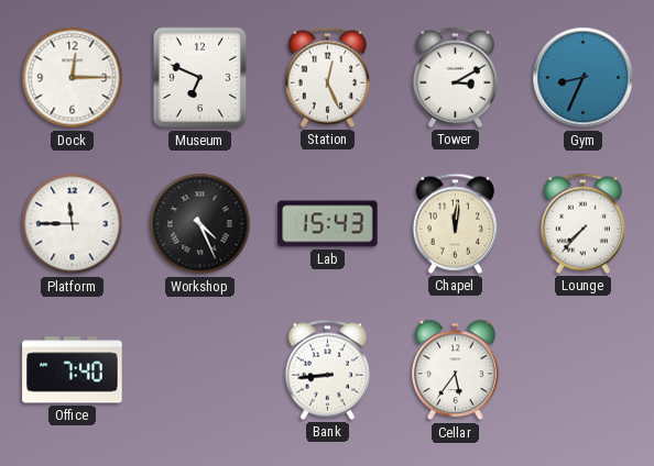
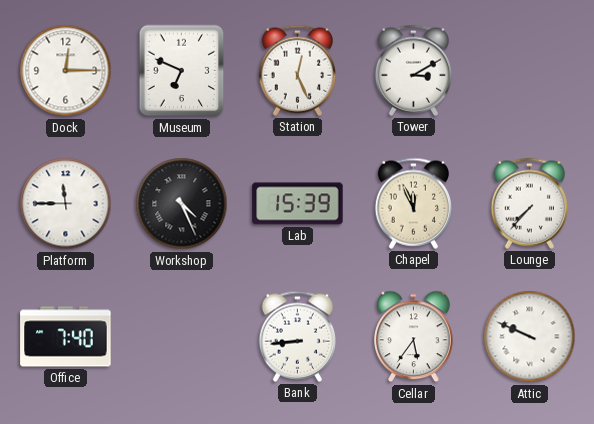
Gym: 8:34 -> none (584, 78)
Lab: 15:43 -> 15:39 (298, 204)
Chapel: 12:01 -> 11:56 (413, 203)
Attic: none -> 9:49 (530, 337)
